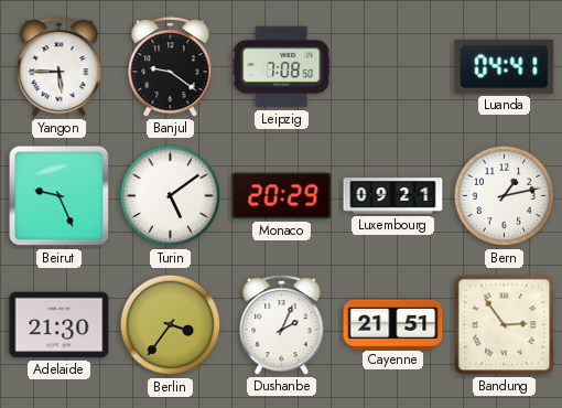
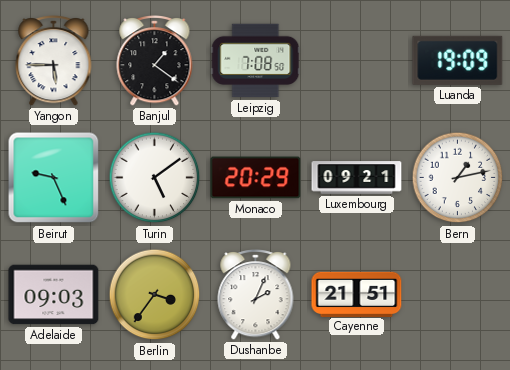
Banjul: 9:21 -> 1:21 (155, 61)
Luanda: 04:41 -> 19:09 (458, 60)
Adelaide: 21:30 -> 09:03 (54, 295)
Bandung: 2:54 -> none (505, 325)
